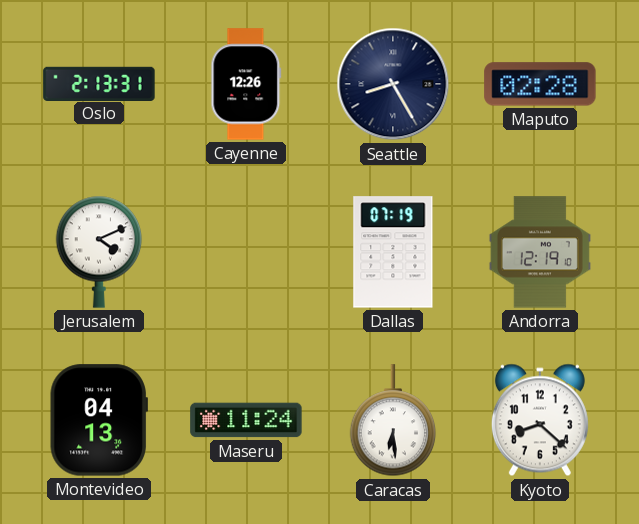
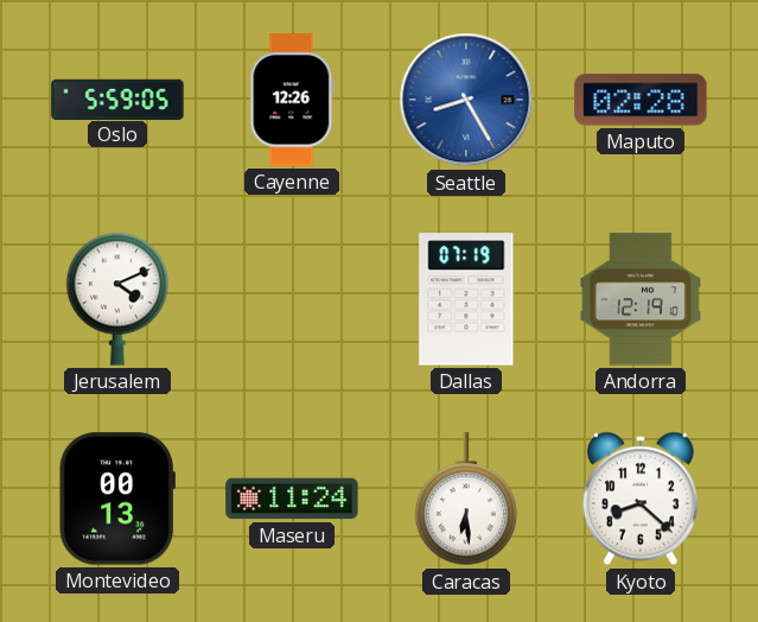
Oslo: 2:13 -> 5:59 (117, 99)
Seattle dial: navy -> blue (466, 100)
Montevideo: 04:13 -> 00:13 (117, 499)
